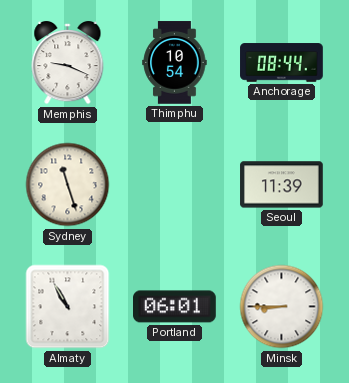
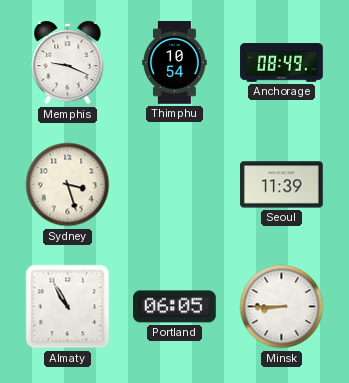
Anchorage: 08:44 -> 08:49 (282, 63)
Sydney: 11:27 -> 3:27 (68, 185)
Portland: 06:01 -> 06:05 (175, 307)
